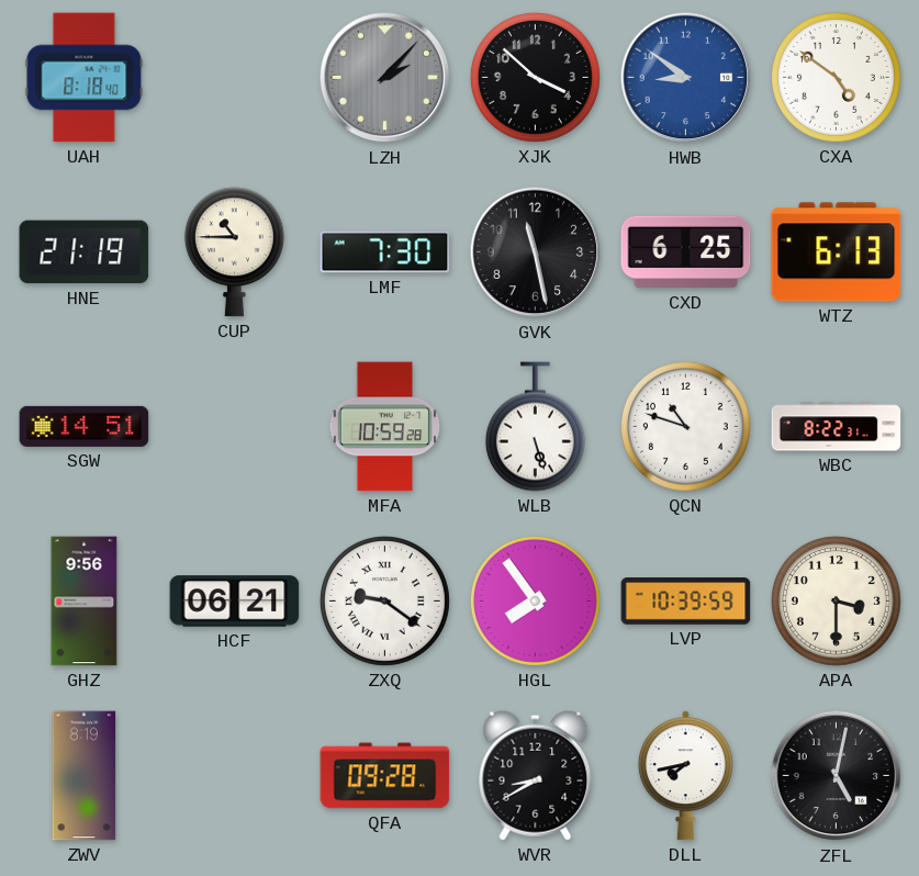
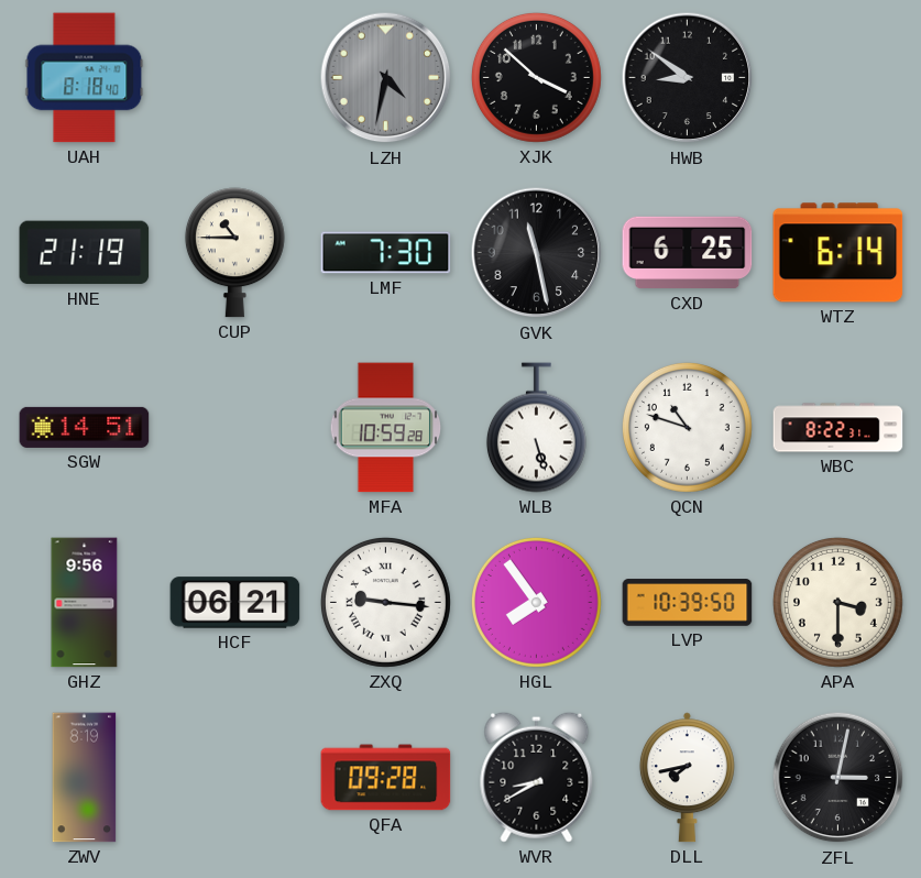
LZH: 2:07 -> 4:32 (386, 78)
HWB dial: blue -> black (688, 78)
CXA: 4:51 -> none (836, 77)
WTZ: 6:13 -> 6:14 (838, 253)
ZXQ: 9:21 -> 9:16 (385, 602)
LVP: 10:39:59 -> 10:39:50 (688, 603)
ZFL: 5:02 -> 3:02 (838, 778)
